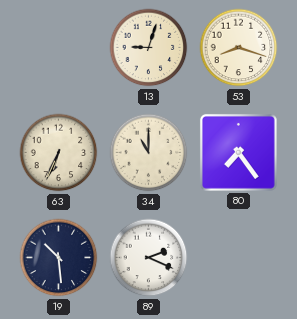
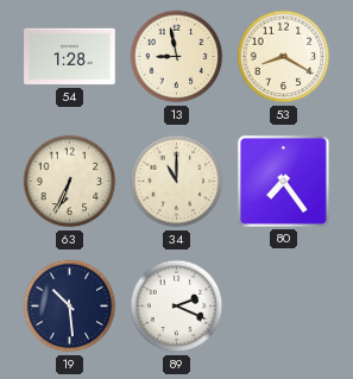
54: none -> 1:28 (70, 57)
13: 9:03 -> 8:58 (177, 57)
53: 8:18 -> 8:20 (284, 57)
